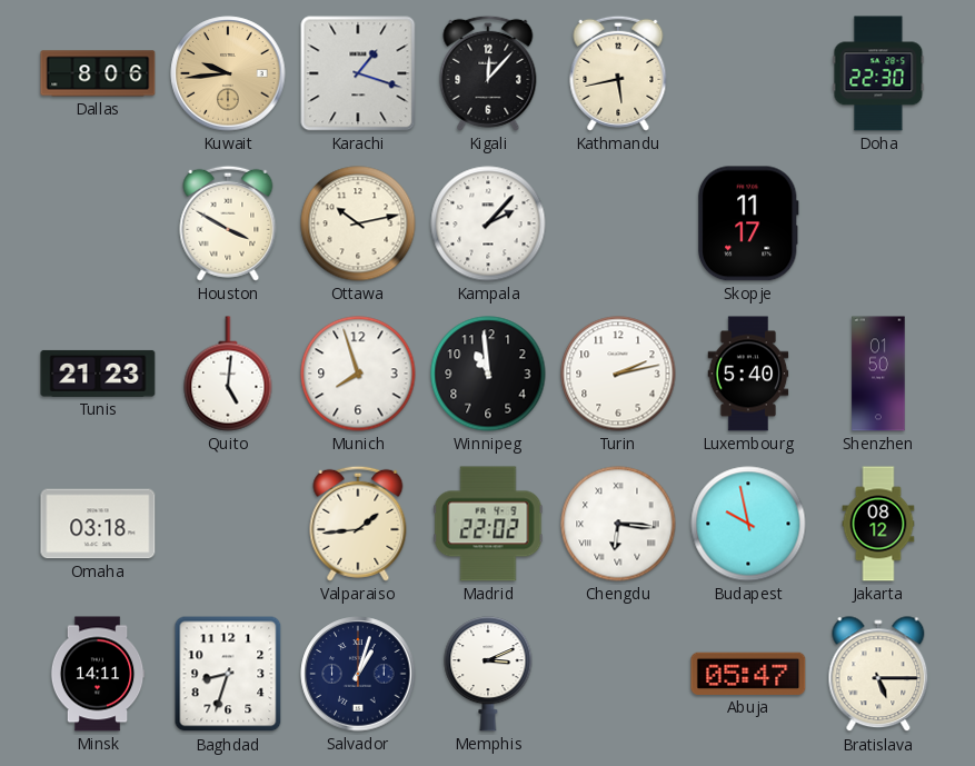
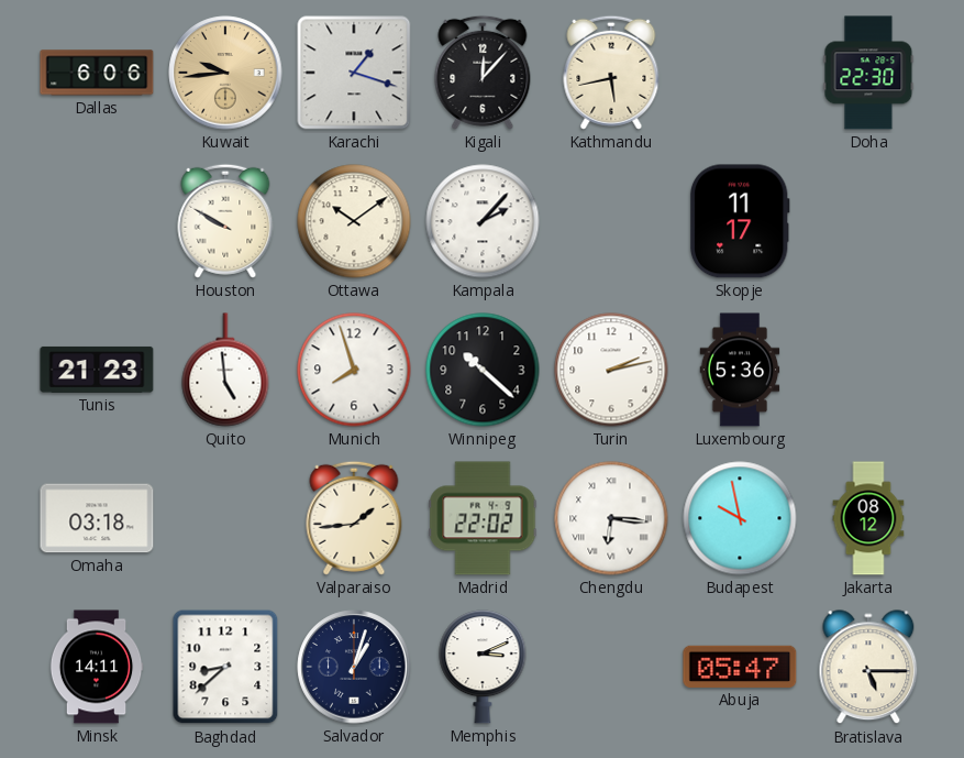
Dallas: 8:06 -> 6:06 (97, 73)
Houston: 3:50 -> 9:50 (225, 221)
Ottawa: 10:13 -> 10:09 (354, 221)
Quito: 5:01 -> 4:59 (225, 370)
Winnipeg: 10:59 -> 10:22 (483, 370)
Luxembourg: 5:40 -> 5:36 (740, 370)
Shenzhen: 01:50 -> none (878, 374)
Baghdad: 8:33 -> 8:38 (225, 667)
